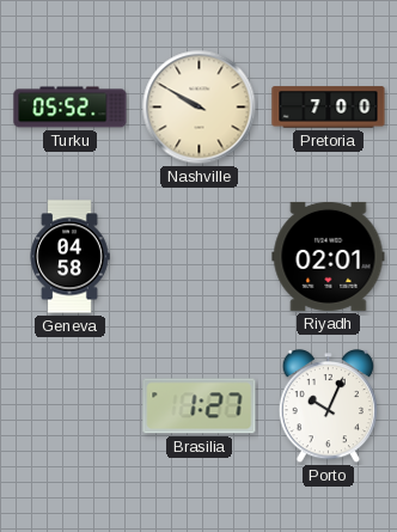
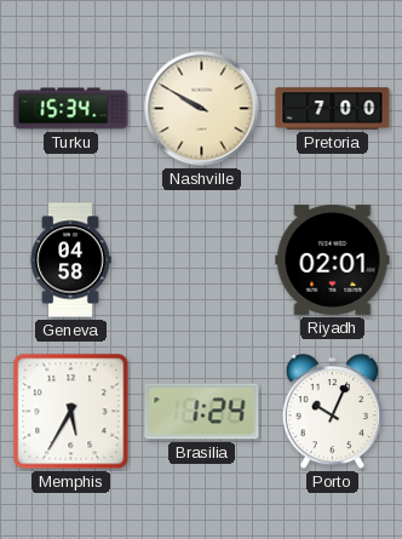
Turku: 05:52 -> 15:34 (71, 109)
Memphis: none -> 5:35 (71, 412)
Brasilia: 1:27 -> 1:24 (202, 412)
